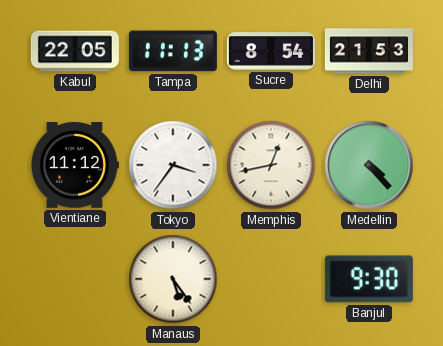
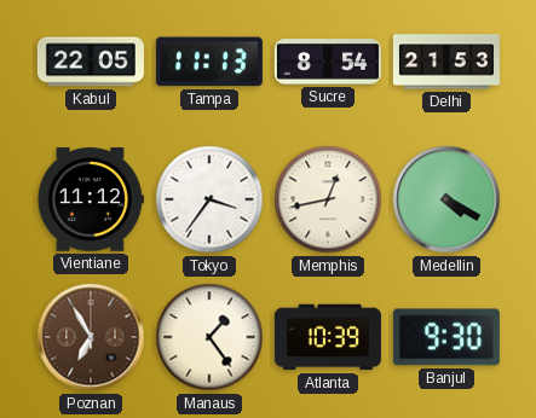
Medellin: 4:23 -> 4:20 (446, 199)
Poznan: none -> 6:55 (91, 337)
Manaus: 5:24 -> 1:24 (209, 337)
Atlanta: none -> 10:39 (328, 337)
